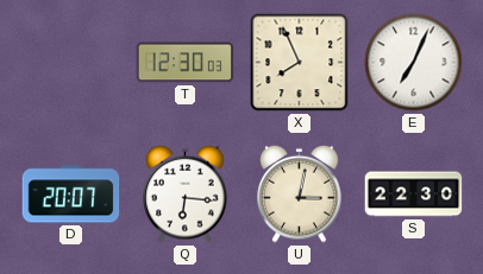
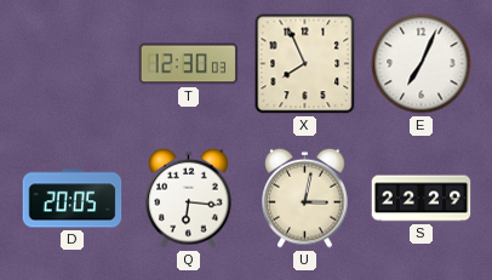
D: 20:07 -> 20:05 (73, 199)
S: 22:30 -> 22:29 (422, 199)
